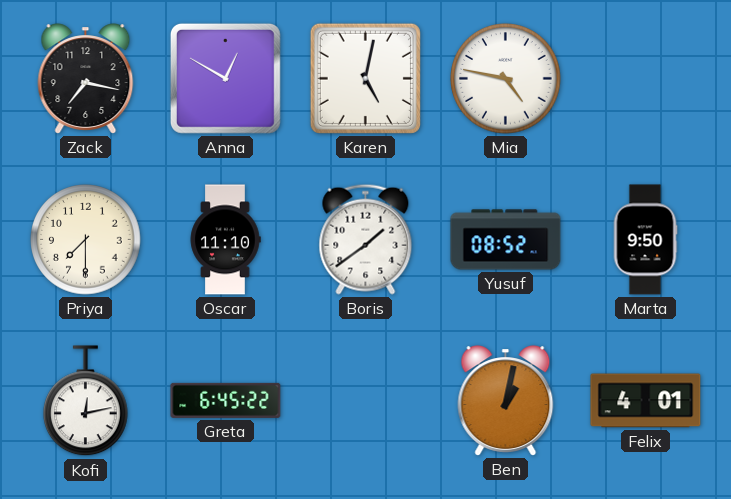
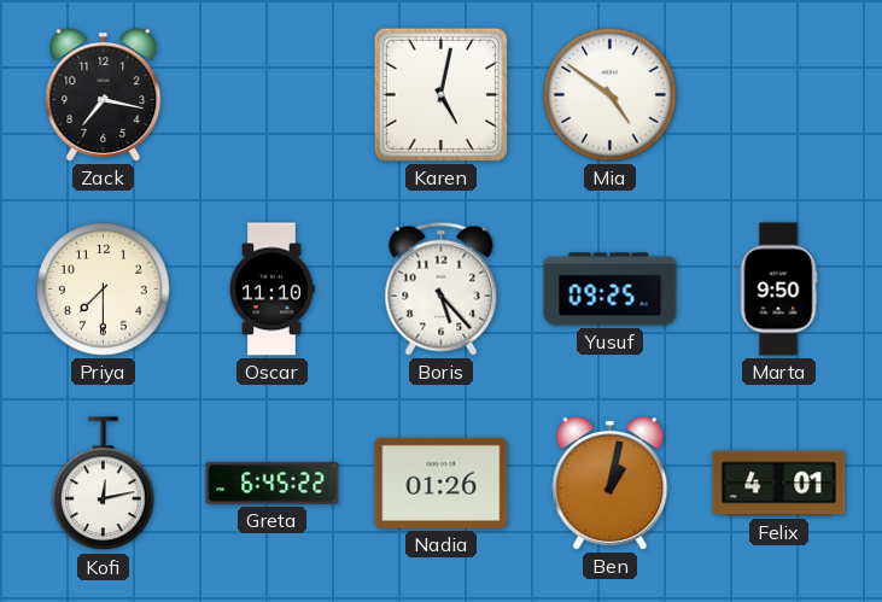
Anna: 12:50 -> none (225, 78)
Mia: 4:47 -> 4:51 (611, 95)
Boris: 1:39 -> 5:23 (442, 288)
Yusuf: 08:52 -> 09:25 (611, 290)
Nadia: none -> 01:26 (442, 483)
